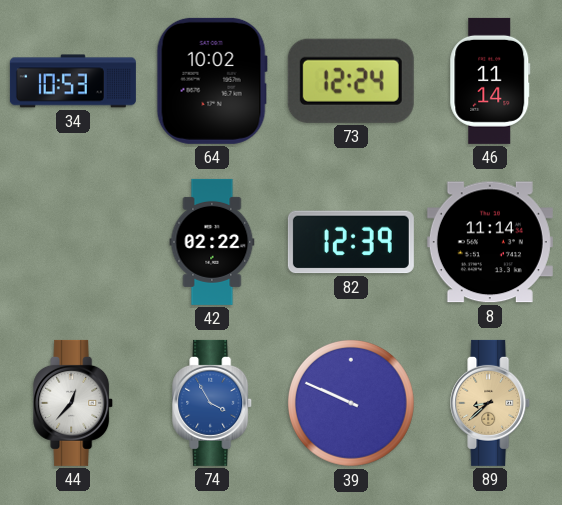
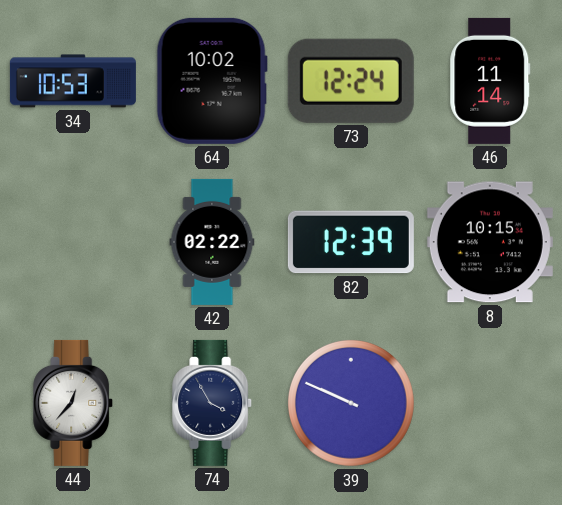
8: 11:14 -> 10:15 (490, 242)
74 dial: blue -> navy (213, 403)
89: 8:38 -> none (491, 403)
